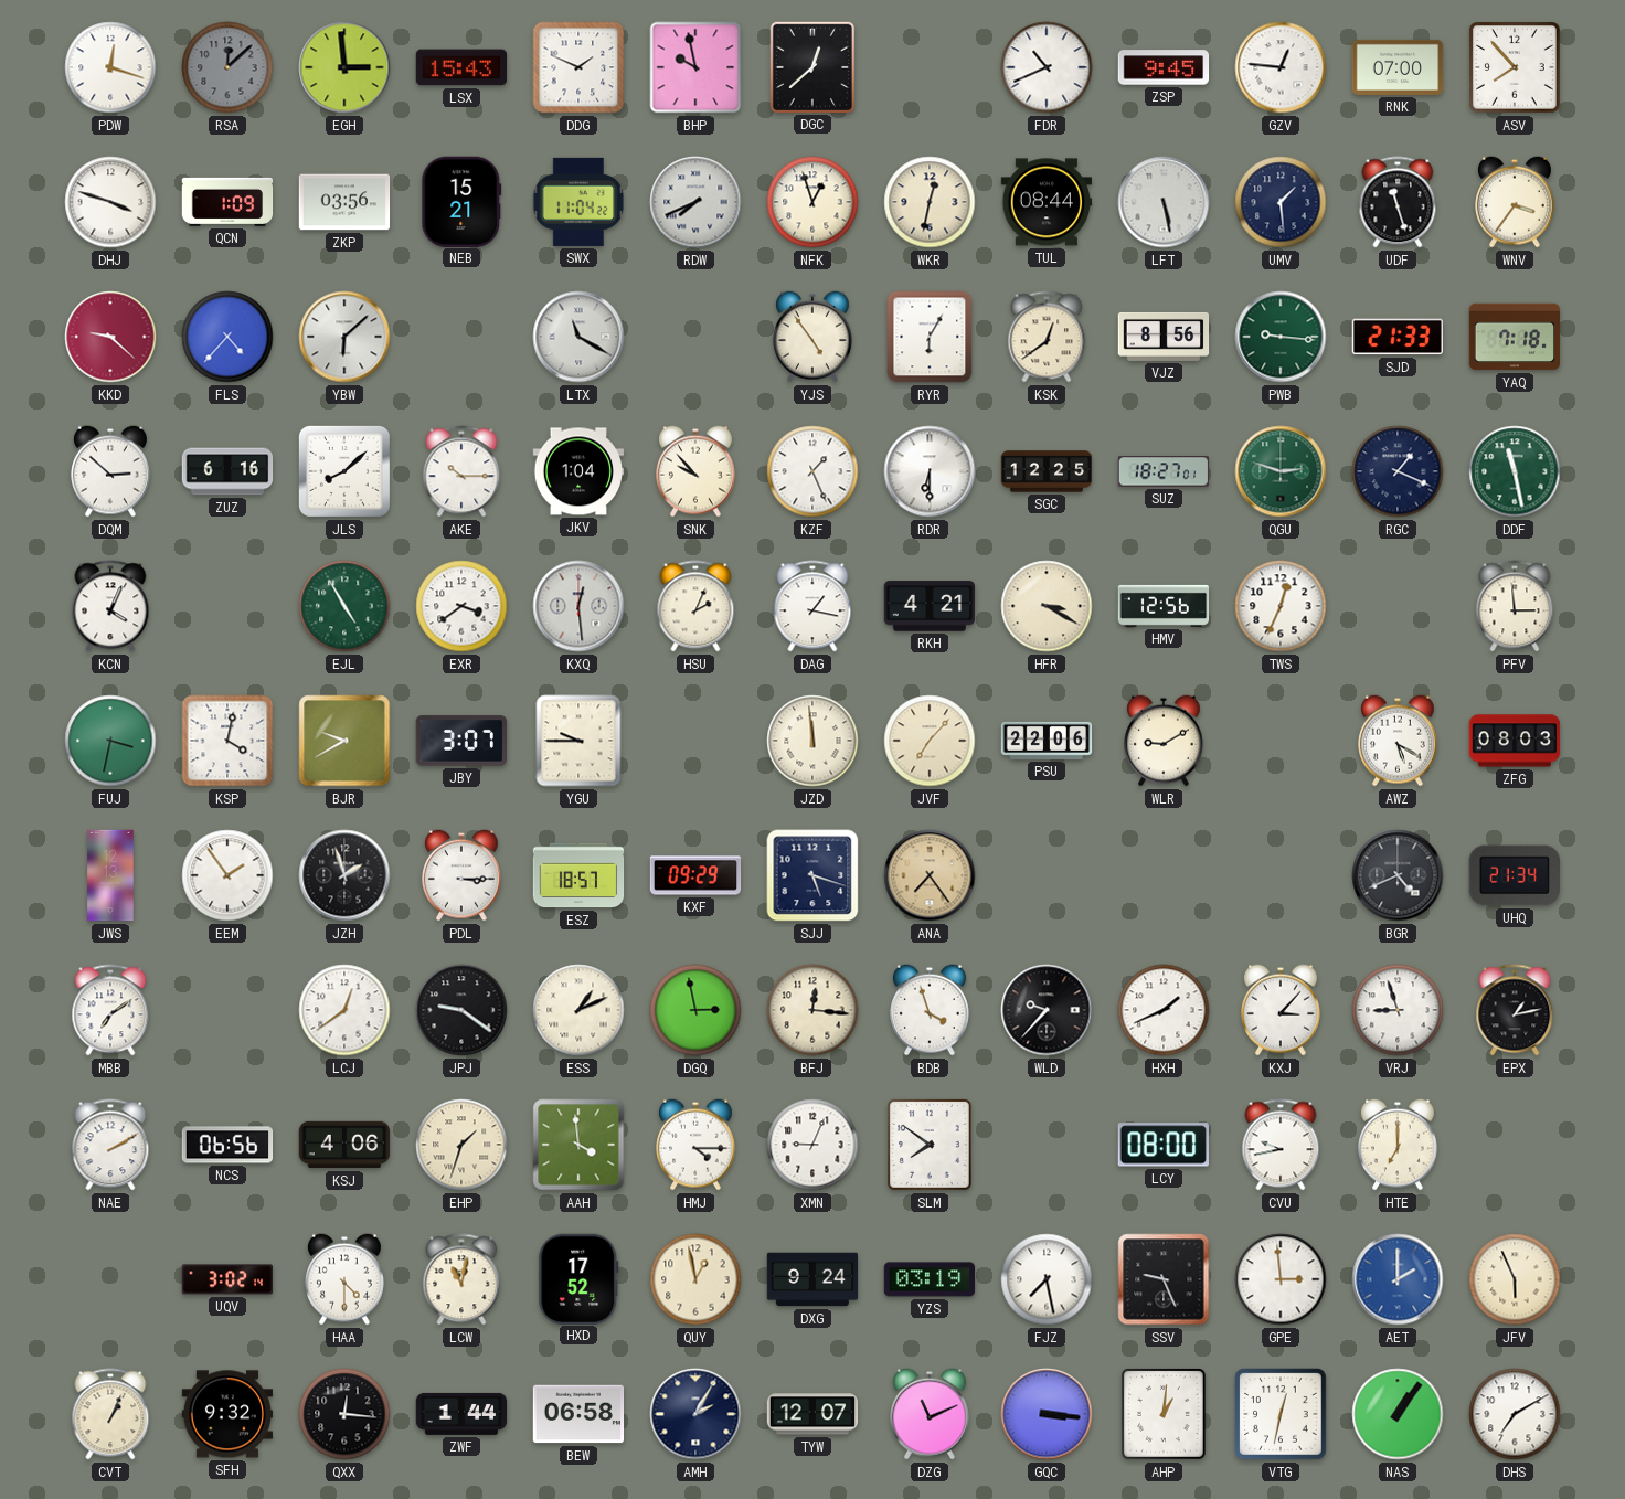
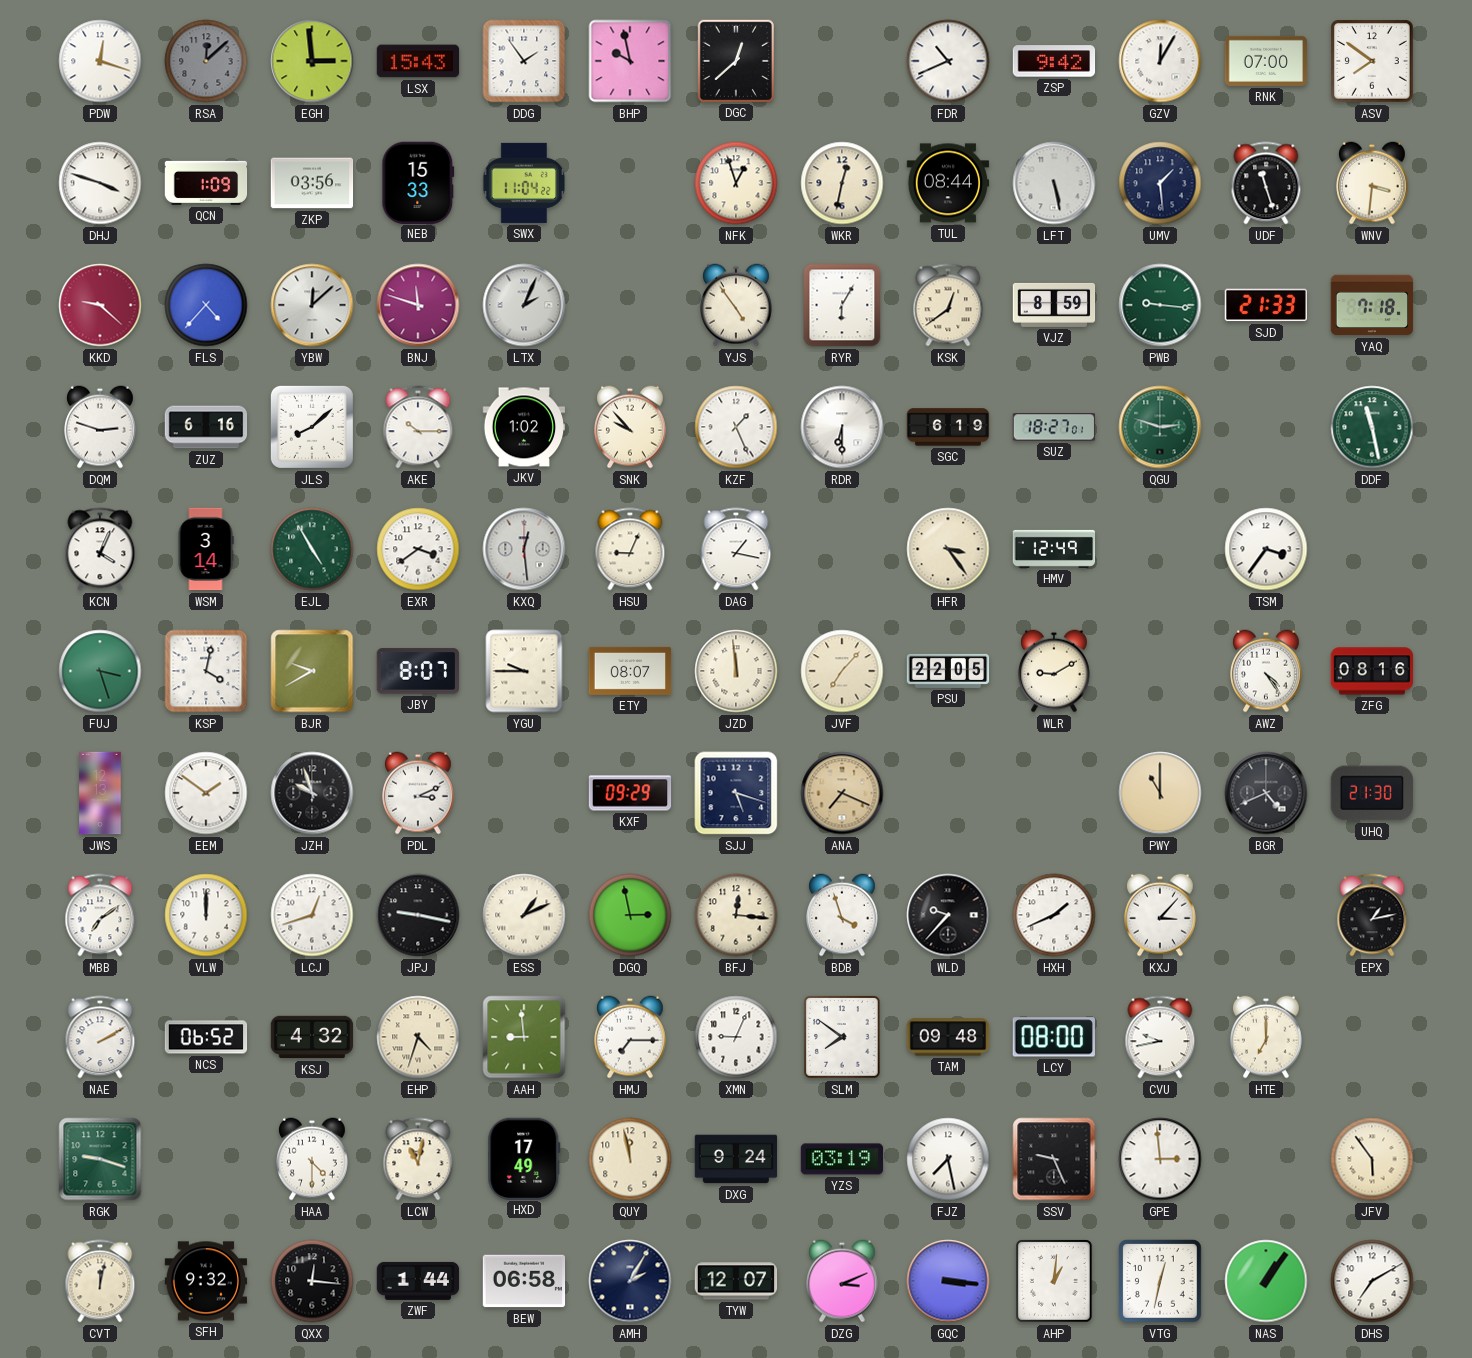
DDG: 1:49 -> 1:54 (524, 61)
ZSP: 9:45 -> 9:42 (1054, 61)
GZV: 12:46 -> 12:05 (1160, 61)
ASV: 7:53 -> 7:51 (1372, 61)
NEB: 15:21 -> 15:33 (418, 182)
RDW: 7:41 -> none (695, 202)
WNV: 3:36 -> 3:31 (1373, 183)
YBW: 6:08 -> 12:08 (312, 305)
BNJ: none -> 11:48 (418, 305)
LTX: 11:20 -> 2:04 (524, 305)
VJZ: 8:56 -> 8:59 (1054, 305)
DQM: 2:52 -> 2:48 (101, 427)
JKV: 1:04 -> 1:02 (524, 427)
SGC: 12:25 -> 6:19 (948, 427)
RGC: 1:19 -> none (1398, 471)
WSM: none -> 3:14 (206, 549)
HSU: 2:04 -> 9:04 (630, 549)
RKH: 4:21 -> none (930, 606)
HFR: 3:20 -> 3:24 (948, 549)
HMV: 12:56 -> 12:49 (1054, 549)
TWS: 12:34 -> none (1281, 606)
TSM: none -> 3:36 (1266, 549)
PFV: 2:59 -> none (1515, 606)
FUJ: 3:32 -> 3:27 (100, 671)
JBY: 3:07 -> 8:07 (417, 671)
ETY: none -> 08:07 (630, 671)
PSU: 22:06 -> 22:05 (948, 671)
AWZ: 5:20 -> 4:24 (1267, 671)
ZFG: 08:03 -> 08:16 (1372, 671)
EEM: 1:54 -> 1:51 (206, 793)
JZH: 1:57 -> 9:57 (312, 793)
PDL: 3:15 -> 3:11 (419, 793)
ESZ: 18:57 -> none (578, 875)
ANA: 7:24 -> 7:19 (842, 793)
PWY: none -> 11:00 (1160, 793)
UHQ: 21:34 -> 21:30 (1371, 793)
VLW: none -> 12:00 (206, 915)
LCJ: 12:39 -> 12:42 (312, 915)
JPJ: 9:21 -> 9:17 (418, 915)
VRJ: 8:57 -> none (1398, 1010)
NCS: 06:56 -> 06:52 (206, 1037)
KSJ: 4:06 -> 4:32 (312, 1037)
EHP: 1:33 -> 4:33 (418, 1037)
AAH: 3:59 -> 8:59 (524, 1037)
HMJ: 4:15 -> 7:15 (631, 1037)
TAM: none -> 09:48 (948, 1037)
RGK: none -> 9:18 (100, 1159)
UQV: 3:02 -> none (227, 1279)
HXD: 17:52 -> 17:49 (524, 1158)
QUY: 12:58 -> 11:58 (630, 1159)
AET: 2:00 -> none (1398, 1279)
JFV: 5:56 -> 5:54 (1372, 1159)
CVT: 1:04 -> 12:02 (100, 1281)
DZG: 11:11 -> 3:11 (843, 1281)
